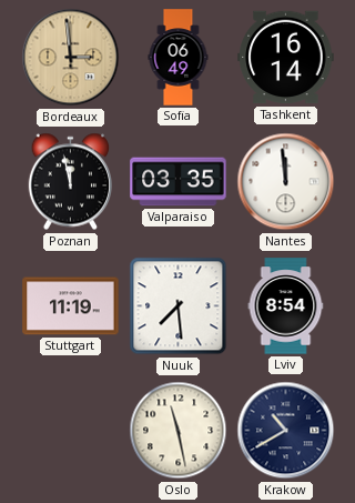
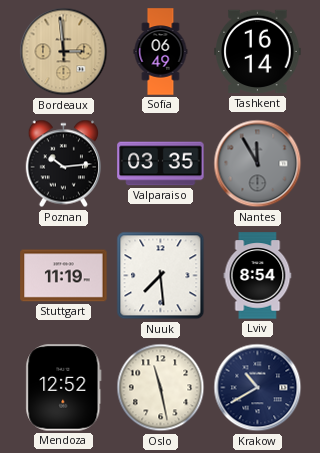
Poznan: 11:58 -> 10:14 (63, 164)
Nantes: 11:59 -> 11:55 (258, 164)
Nantes dial: white -> grey (258, 164)
Mendoza: none -> 12:52 (64, 388)
